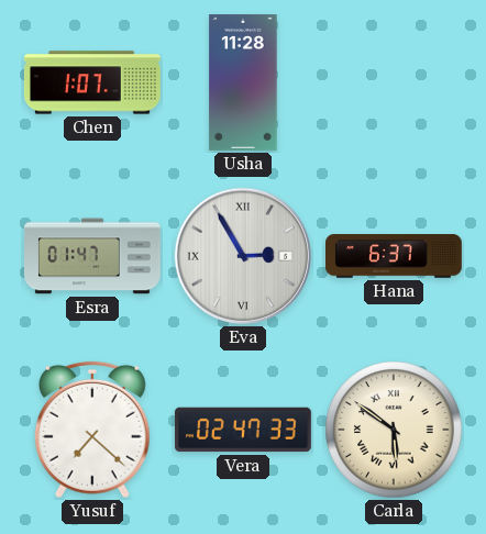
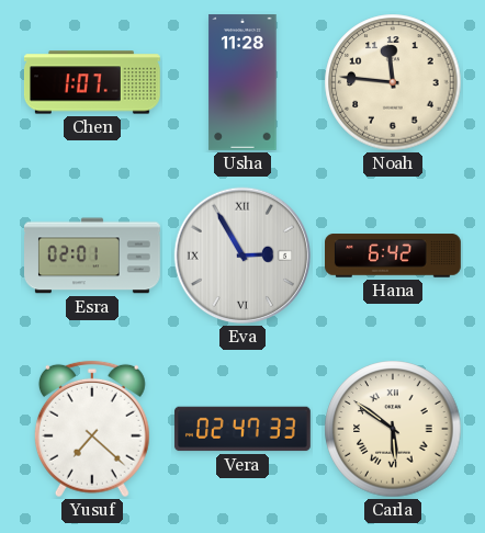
Noah: none -> 11:46 (393, 82)
Esra: 01:47 -> 02:01 (93, 256)
Hana: 6:37 -> 6:42 (394, 256)
